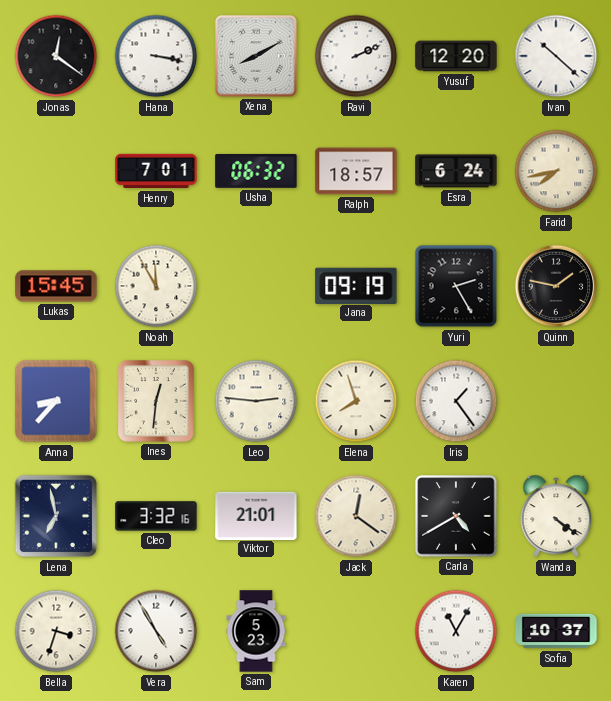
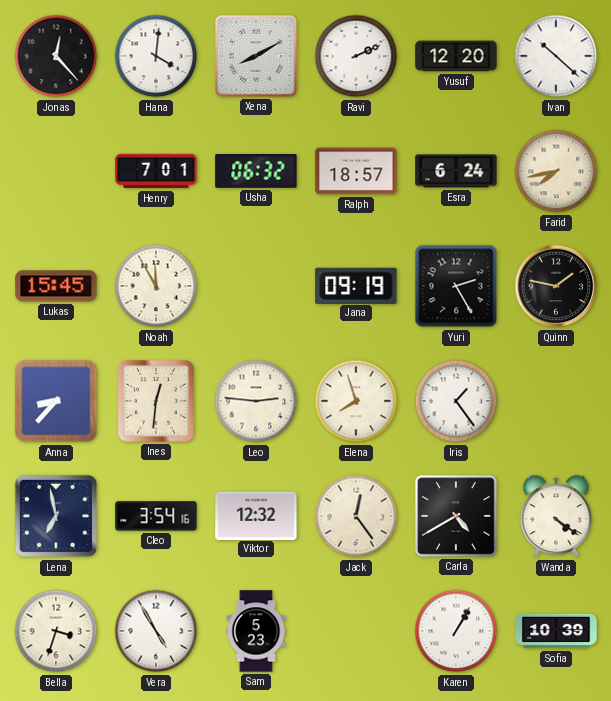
Jonas: 12:21 -> 12:23 (56, 56)
Hana: 3:17 -> 4:01 (156, 56)
Cleo: 3:32 -> 3:54 (156, 516)
Viktor: 21:01 -> 12:32 (256, 515)
Jack: 12:21 -> 12:24 (356, 516)
Karen: 11:05 -> 1:05 (456, 631)
Sofia: 10:37 -> 10:39 (556, 631)
